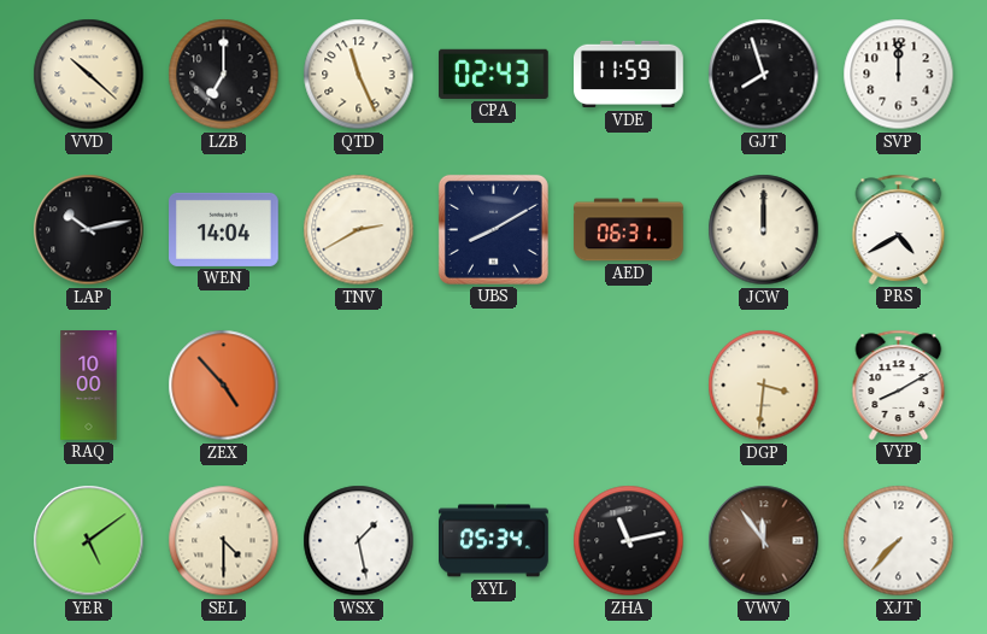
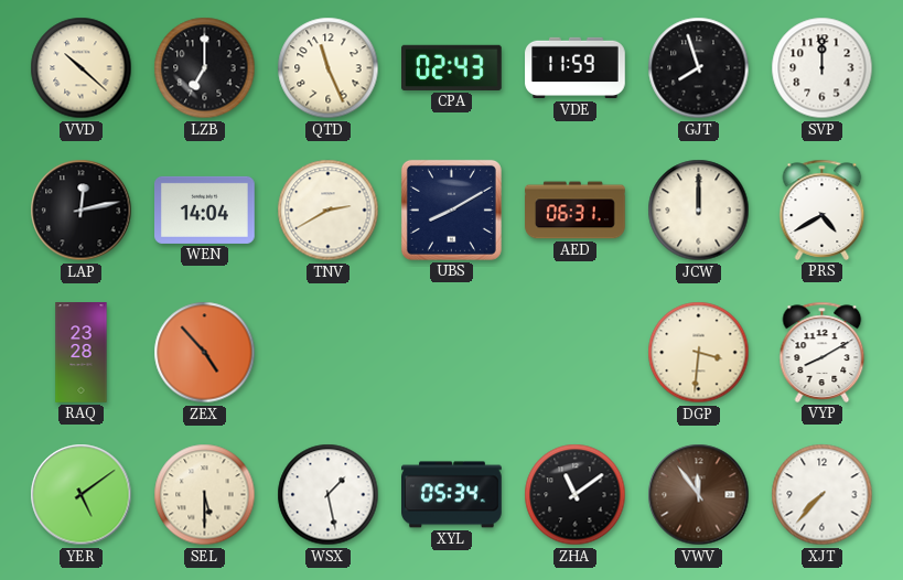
LAP: 10:13 -> 12:13 (82, 211)
RAQ: 10:00 -> 23:28 (82, 353)
SEL: 4:30 -> 5:30 (205, 495)
ZHA: 11:13 -> 11:09 (576, 495)
